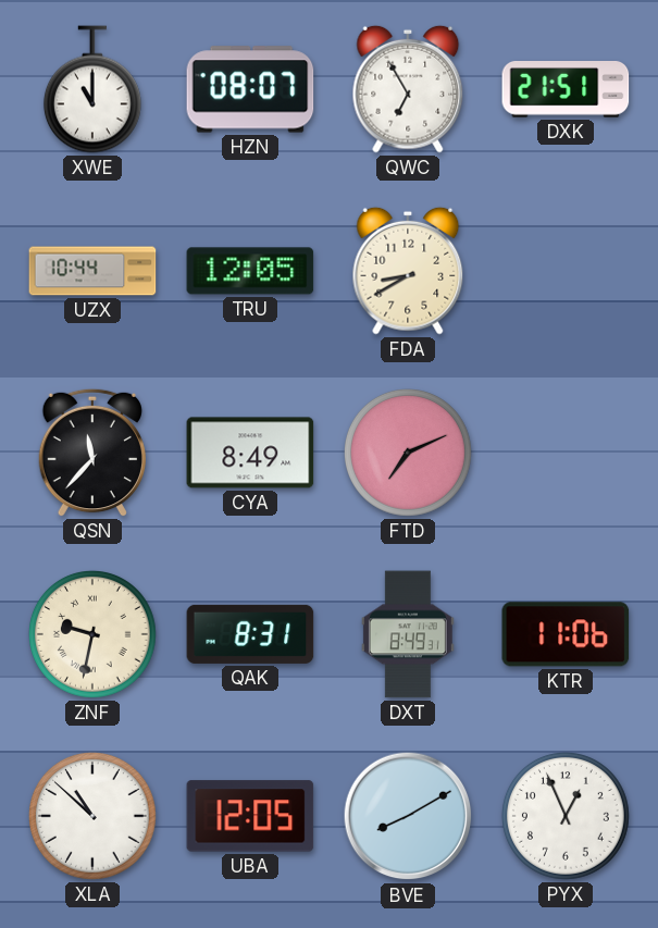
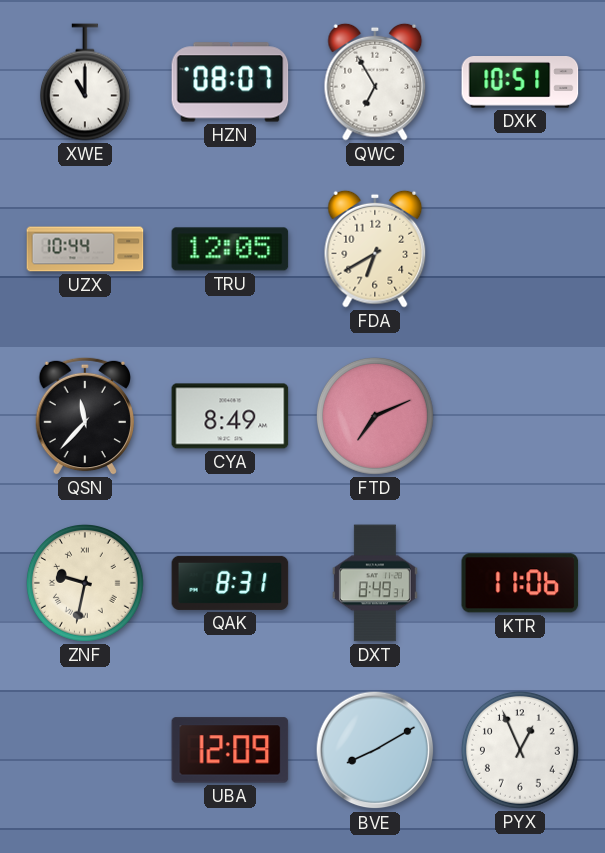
DXK: 21:51 -> 10:51 (520, 83)
FDA: 8:40 -> 6:40 (375, 249)
XLA: 10:52 -> none (94, 817)
UBA: 12:05 -> 12:09 (230, 750)
